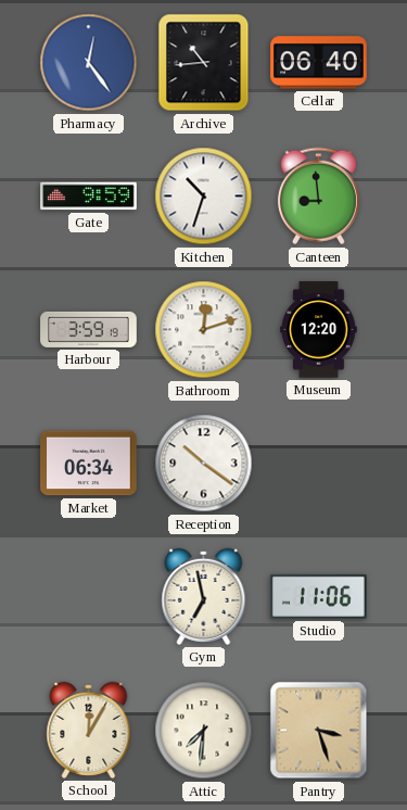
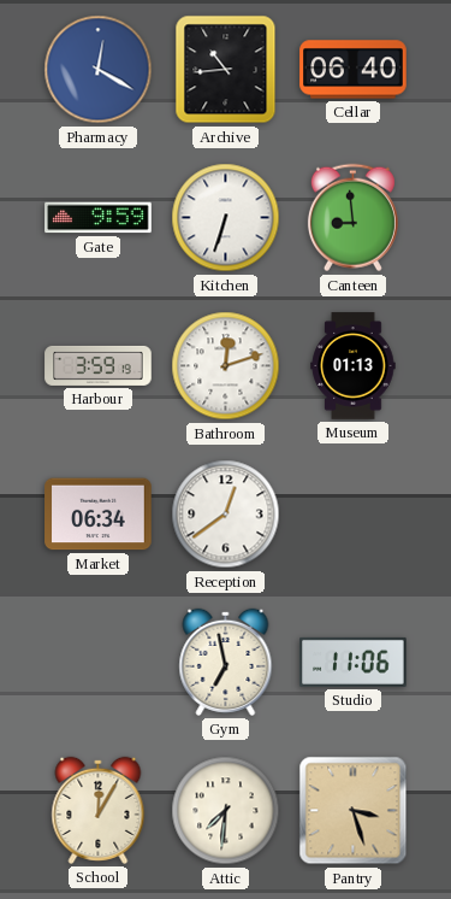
Pharmacy: 12:24 -> 12:20 (99, 70)
Kitchen: 10:33 -> 6:33 (226, 218)
Museum: 12:20 -> 01:13 (354, 366)
Reception: 10:21 -> 12:39 (226, 515)
